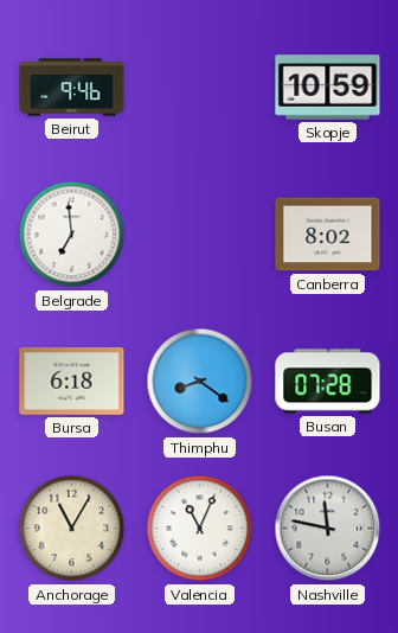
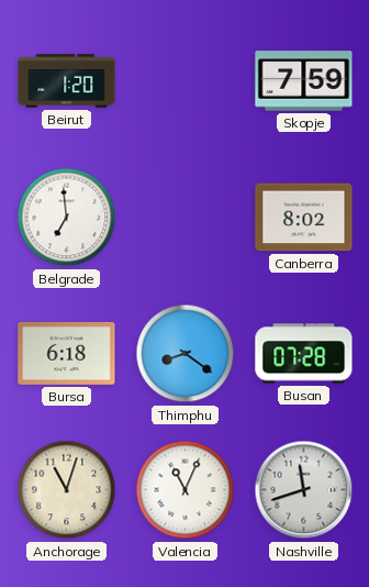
Beirut: 9:46 -> 1:20 (67, 81)
Skopje: 10:59 -> 7:59 (304, 81)
Anchorage: 11:05 -> 11:03 (67, 490)
Nashville: 11:47 -> 11:42 (304, 490)
